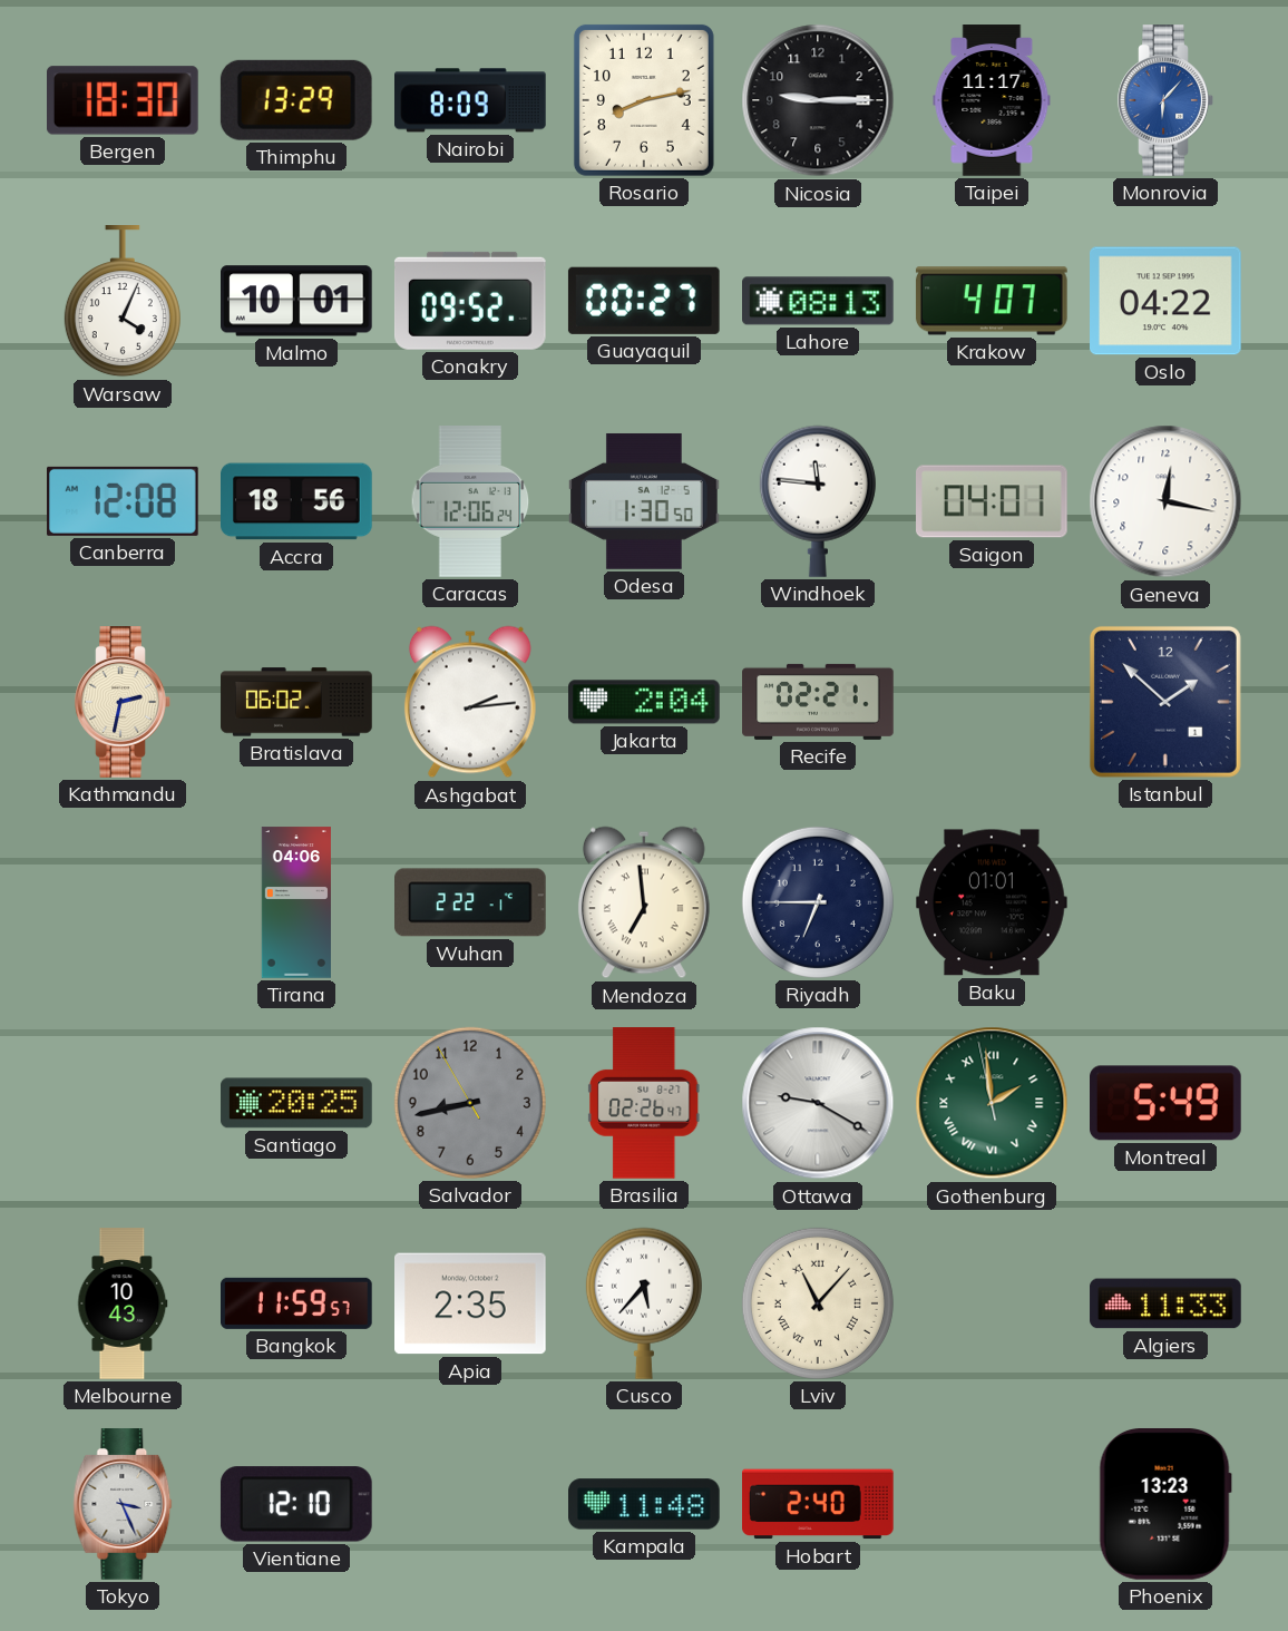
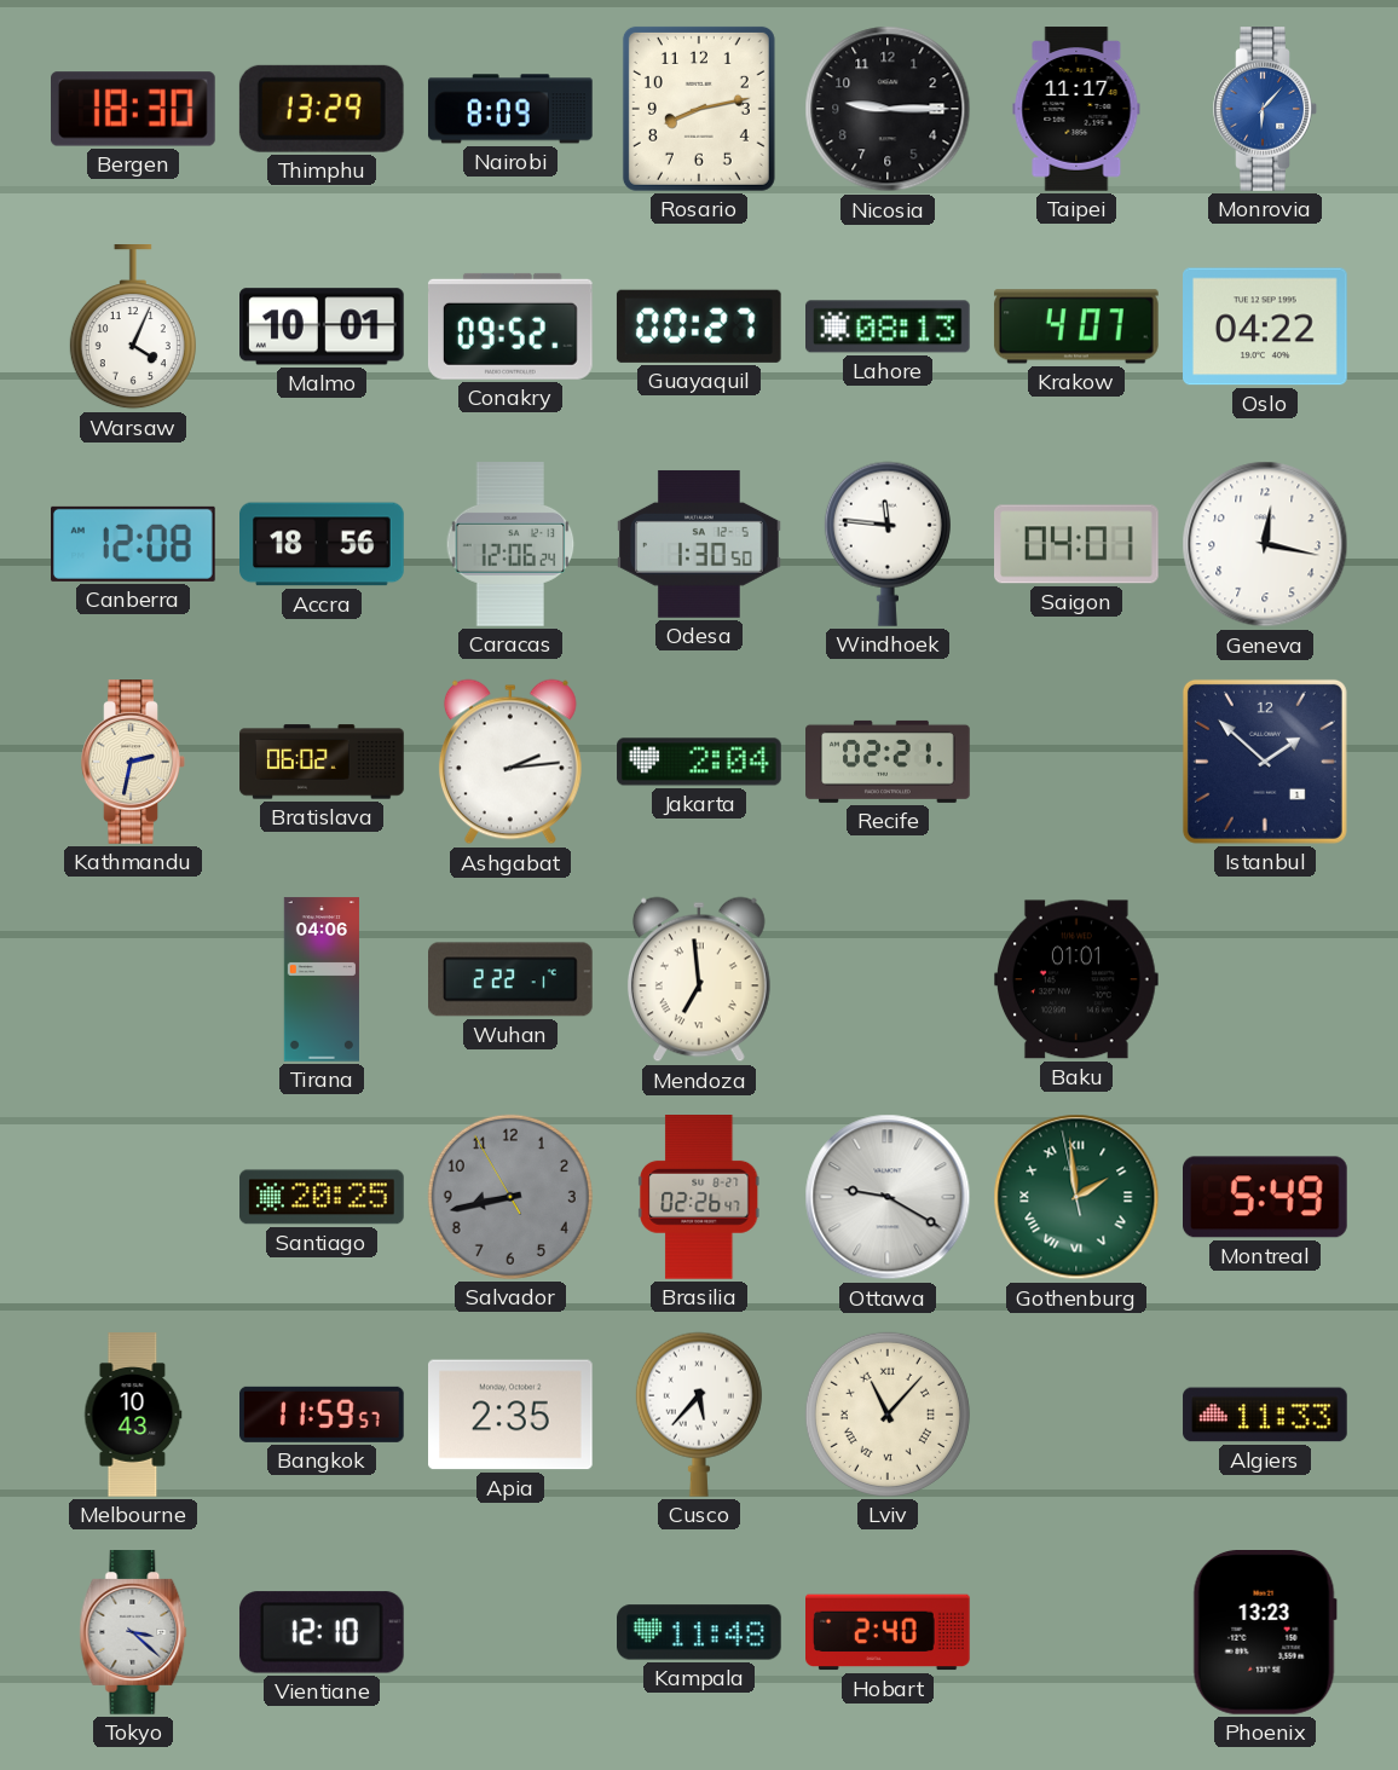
Riyadh: 6:45 -> none (818, 902)
Tokyo: 3:26 -> 3:22 (133, 1632)
